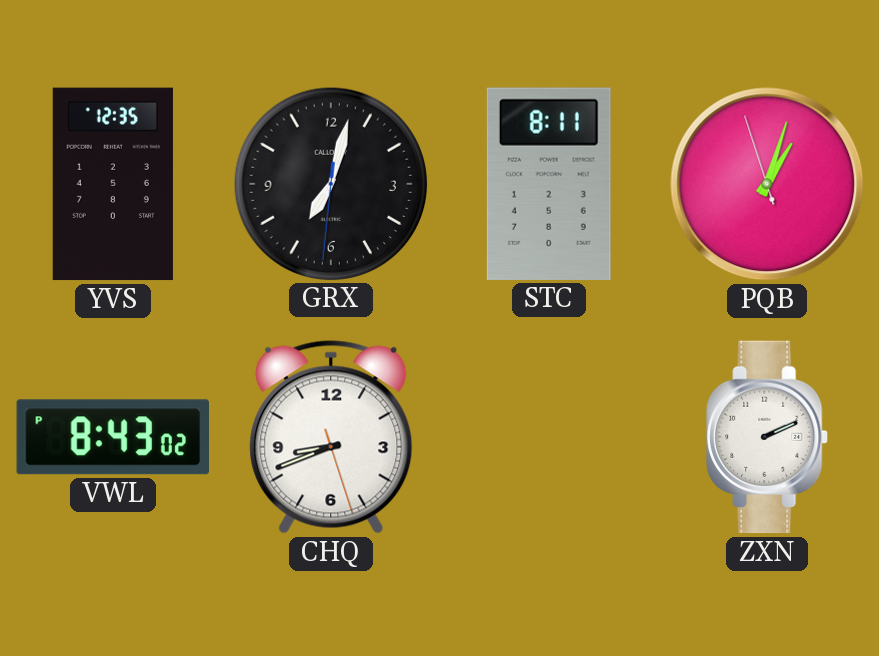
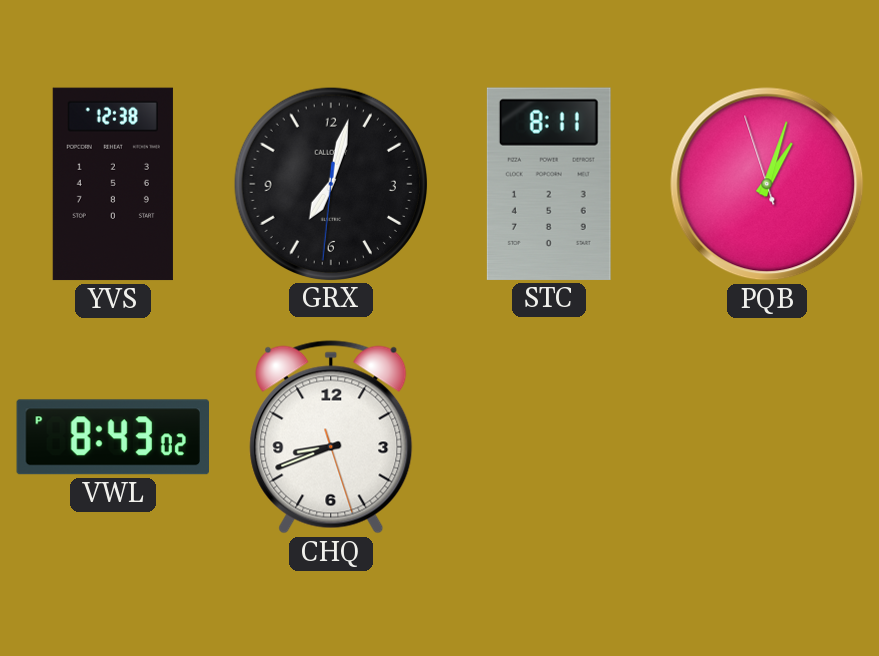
YVS: 12:35 -> 12:38 (113, 184)
ZXN: 2:11 -> none (767, 437)
